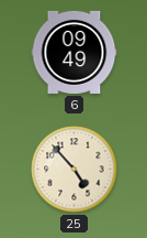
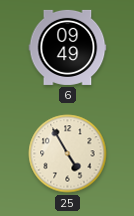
25: 4:53 -> 4:55 (68, 154)
